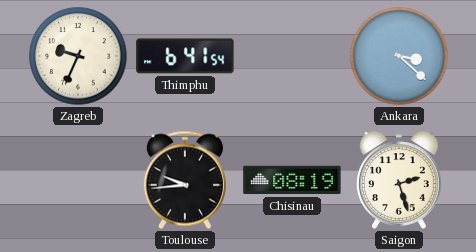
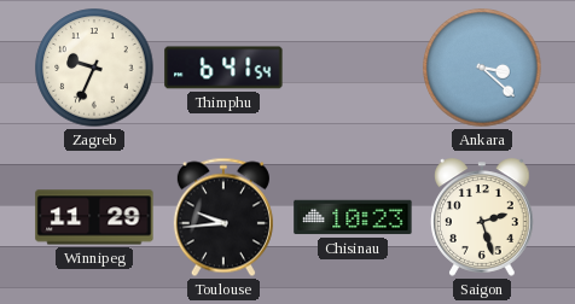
Winnipeg: none -> 11:29 (94, 217)
Chisinau: 08:19 -> 10:23 (353, 217)
